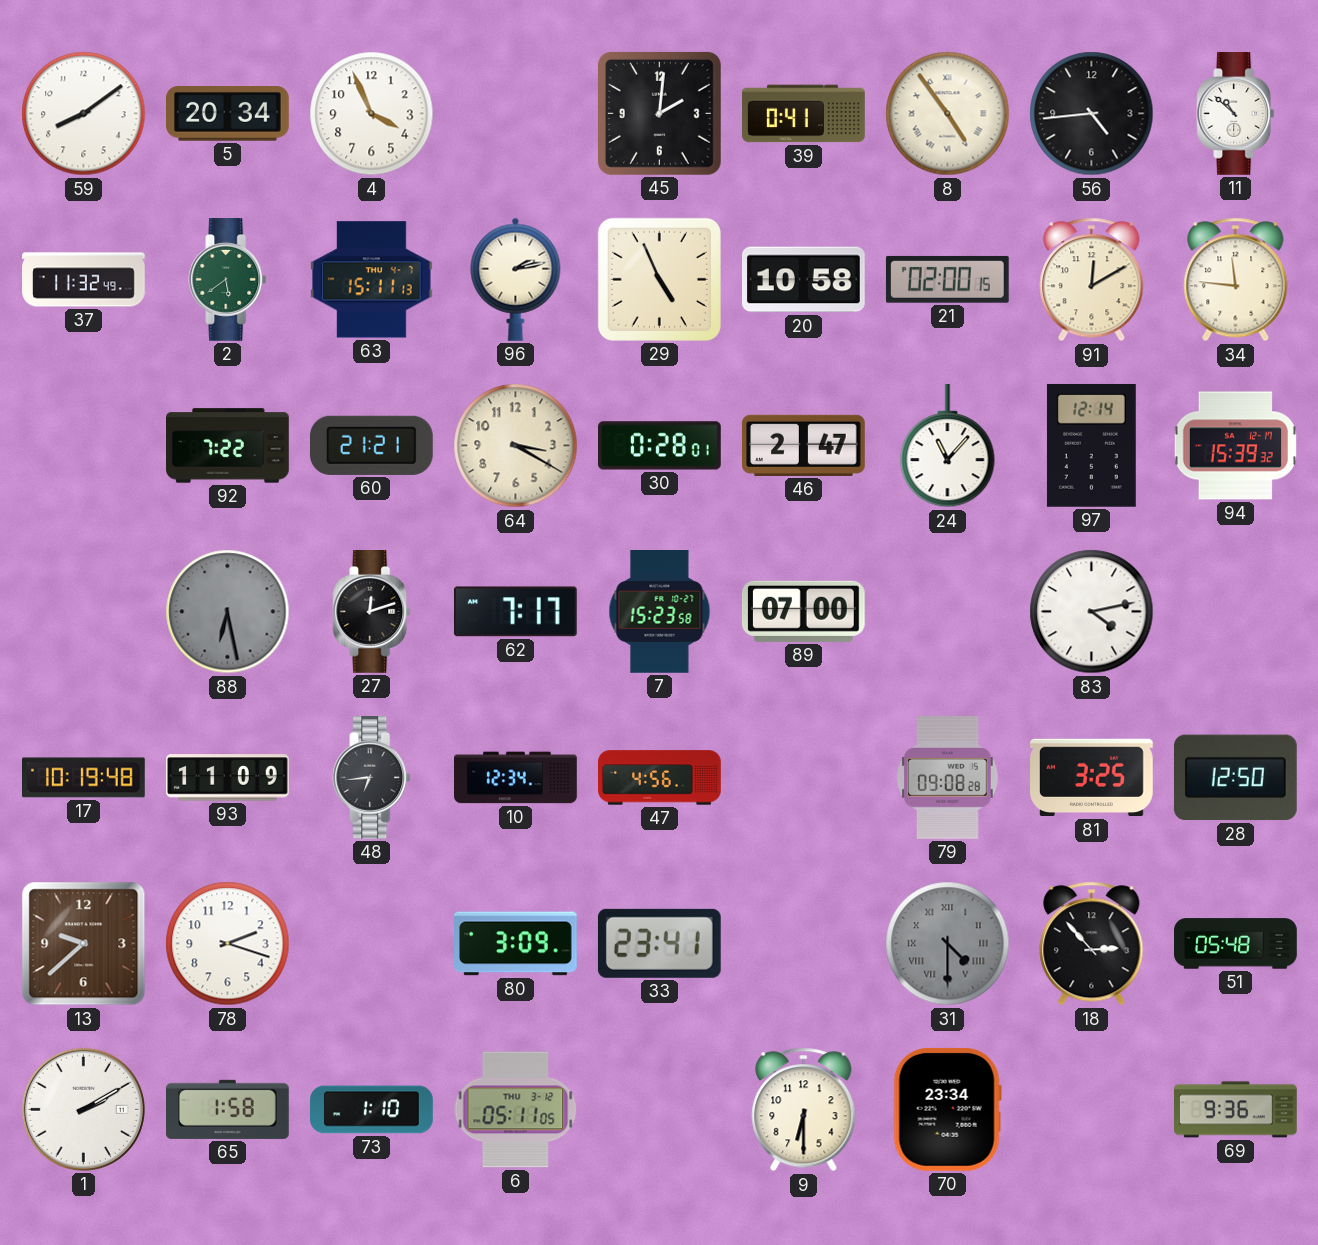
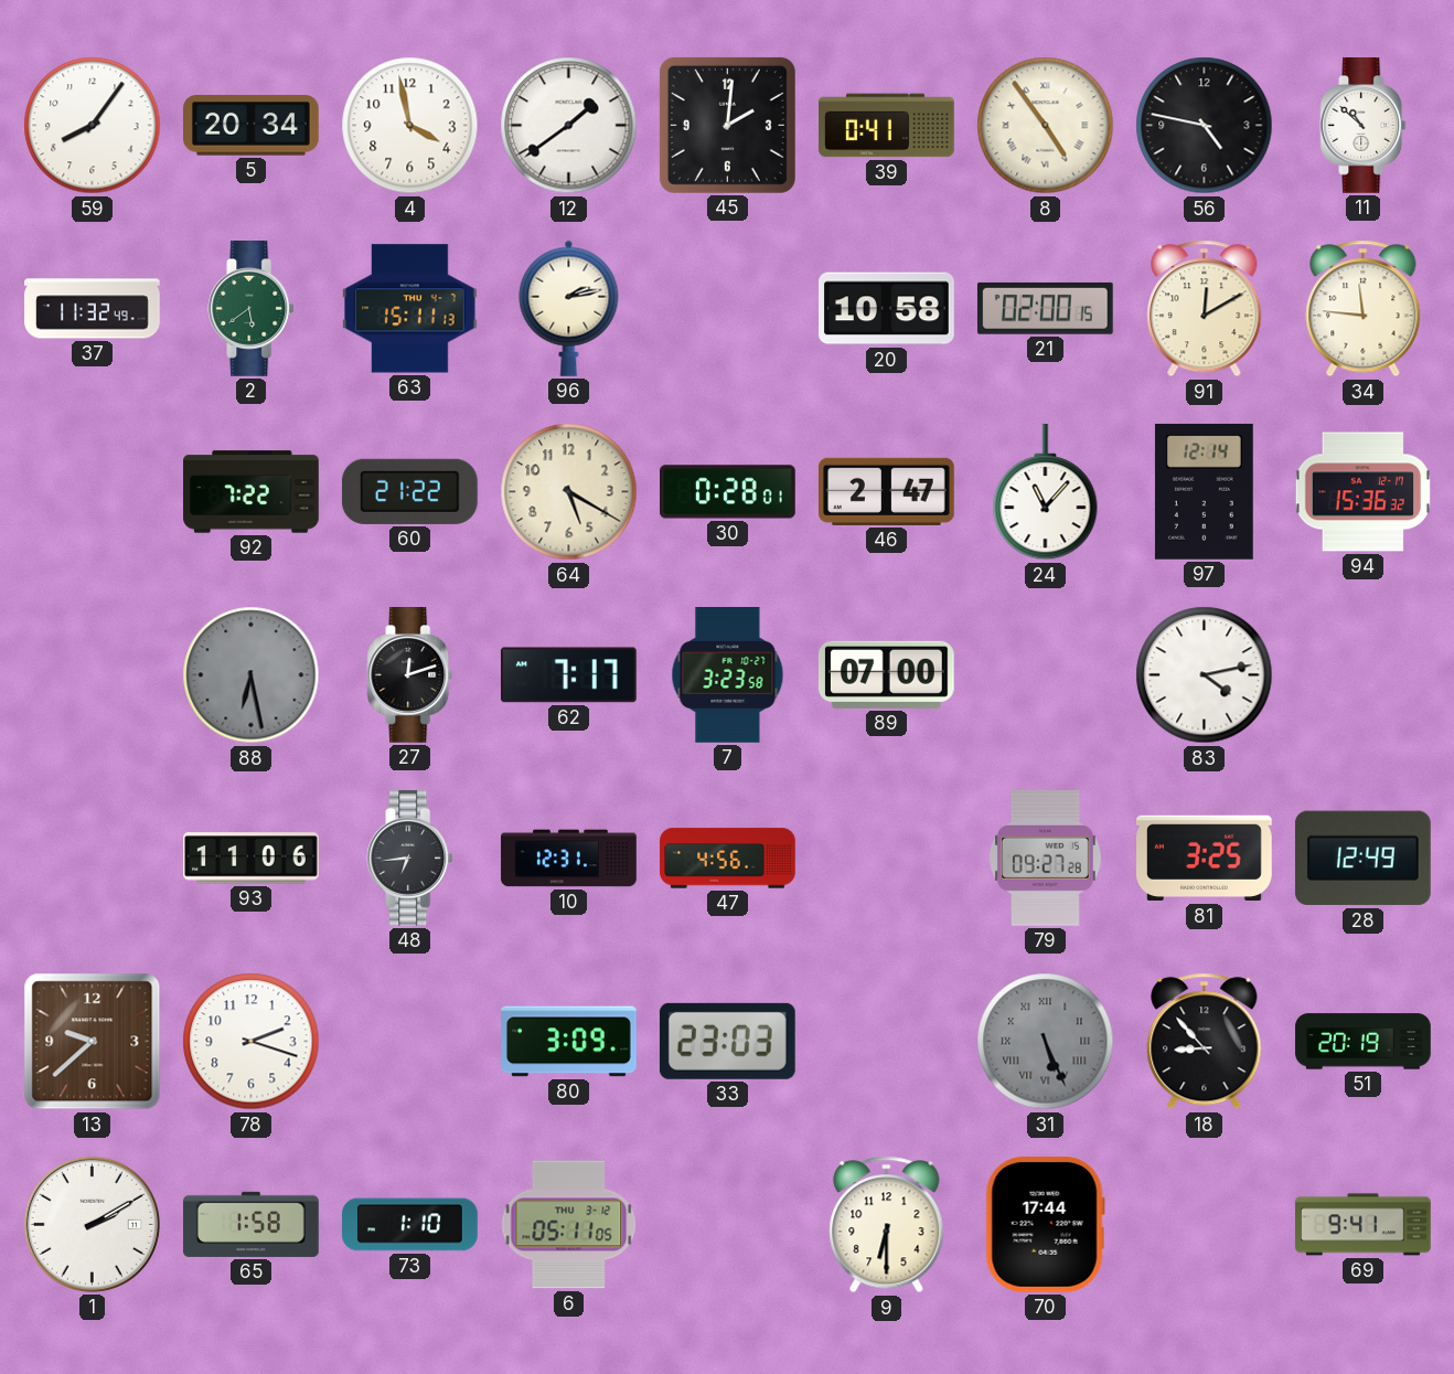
59: 8:09 -> 8:06 (93, 126)
4: 3:56 -> 3:58 (410, 126)
12: none -> 1:39 (569, 126)
56: 4:44 -> 4:47 (1205, 126)
29: 4:56 -> none (659, 279)
60: 21:21 -> 21:22 (409, 491)
64: 3:20 -> 5:20 (569, 492)
94: 15:39 -> 15:36 (1362, 492)
7: 15:23 -> 3:23 (728, 675)
17: 10:19 -> none (84, 778)
93: 11:09 -> 11:06 (252, 859)
10: 12:34 -> 12:31 (569, 859)
79: 09:08 -> 09:27 (1046, 859)
28: 12:50 -> 12:49 (1362, 859)
33: 23:41 -> 23:03 (727, 1041)
31: 4:30 -> 5:26 (1046, 1042)
18: 2:53 -> 8:53 (1205, 1042)
51: 05:48 -> 20:19 (1364, 1042)
70: 23:34 -> 17:44 (1045, 1224)
69: 9:36 -> 9:41 (1364, 1225)
